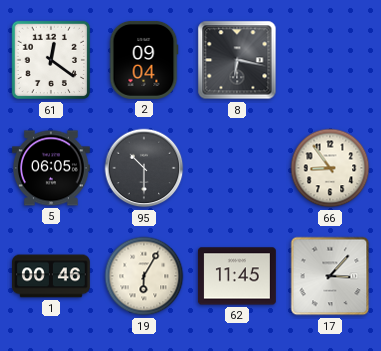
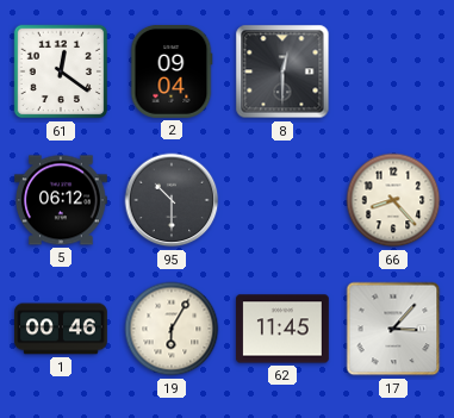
8: 6:17 -> 12:30 (282, 71)
5: 06:05 -> 06:12 (62, 200)
66: 8:54 -> 8:23 (393, 200)
